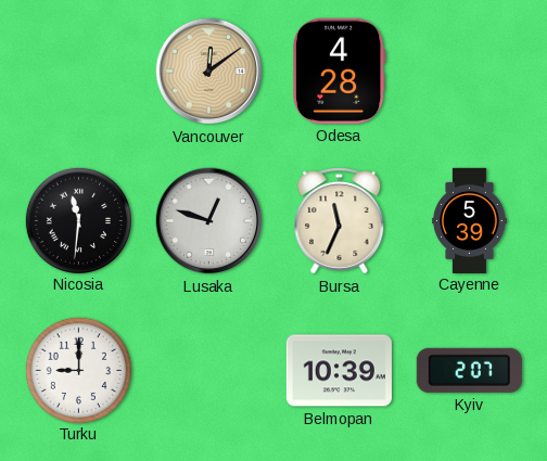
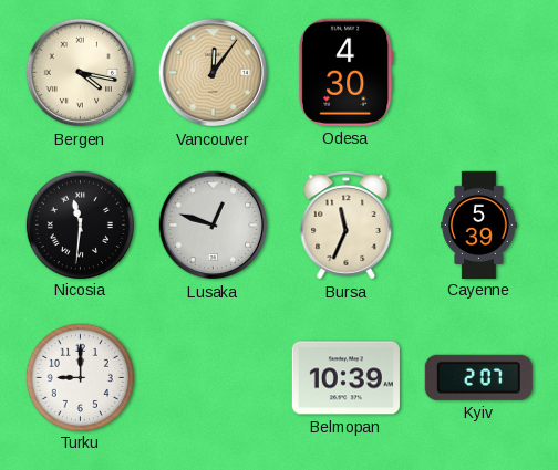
Bergen: none -> 4:17 (81, 73)
Vancouver: 12:09 -> 12:06 (214, 73)
Odesa: 4:28 -> 4:30 (345, 72)
